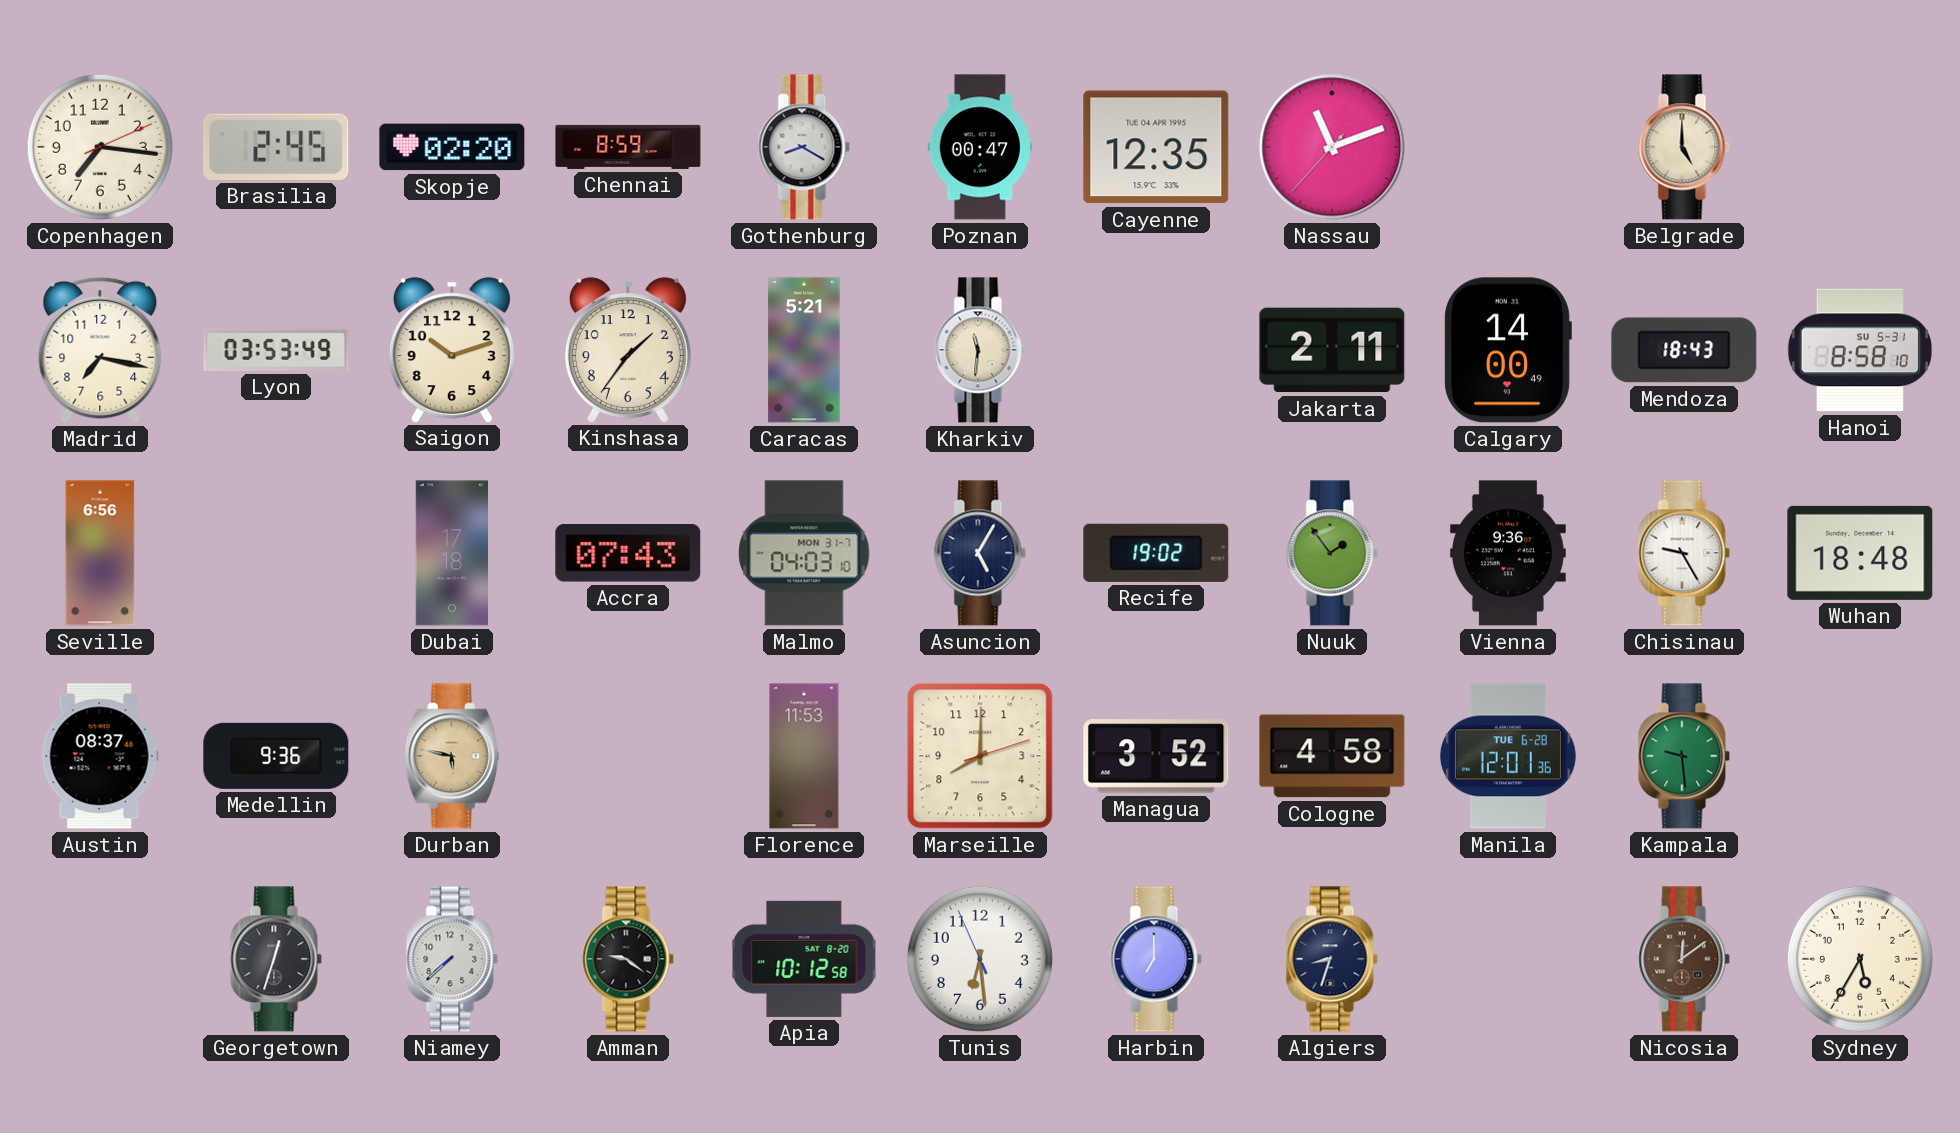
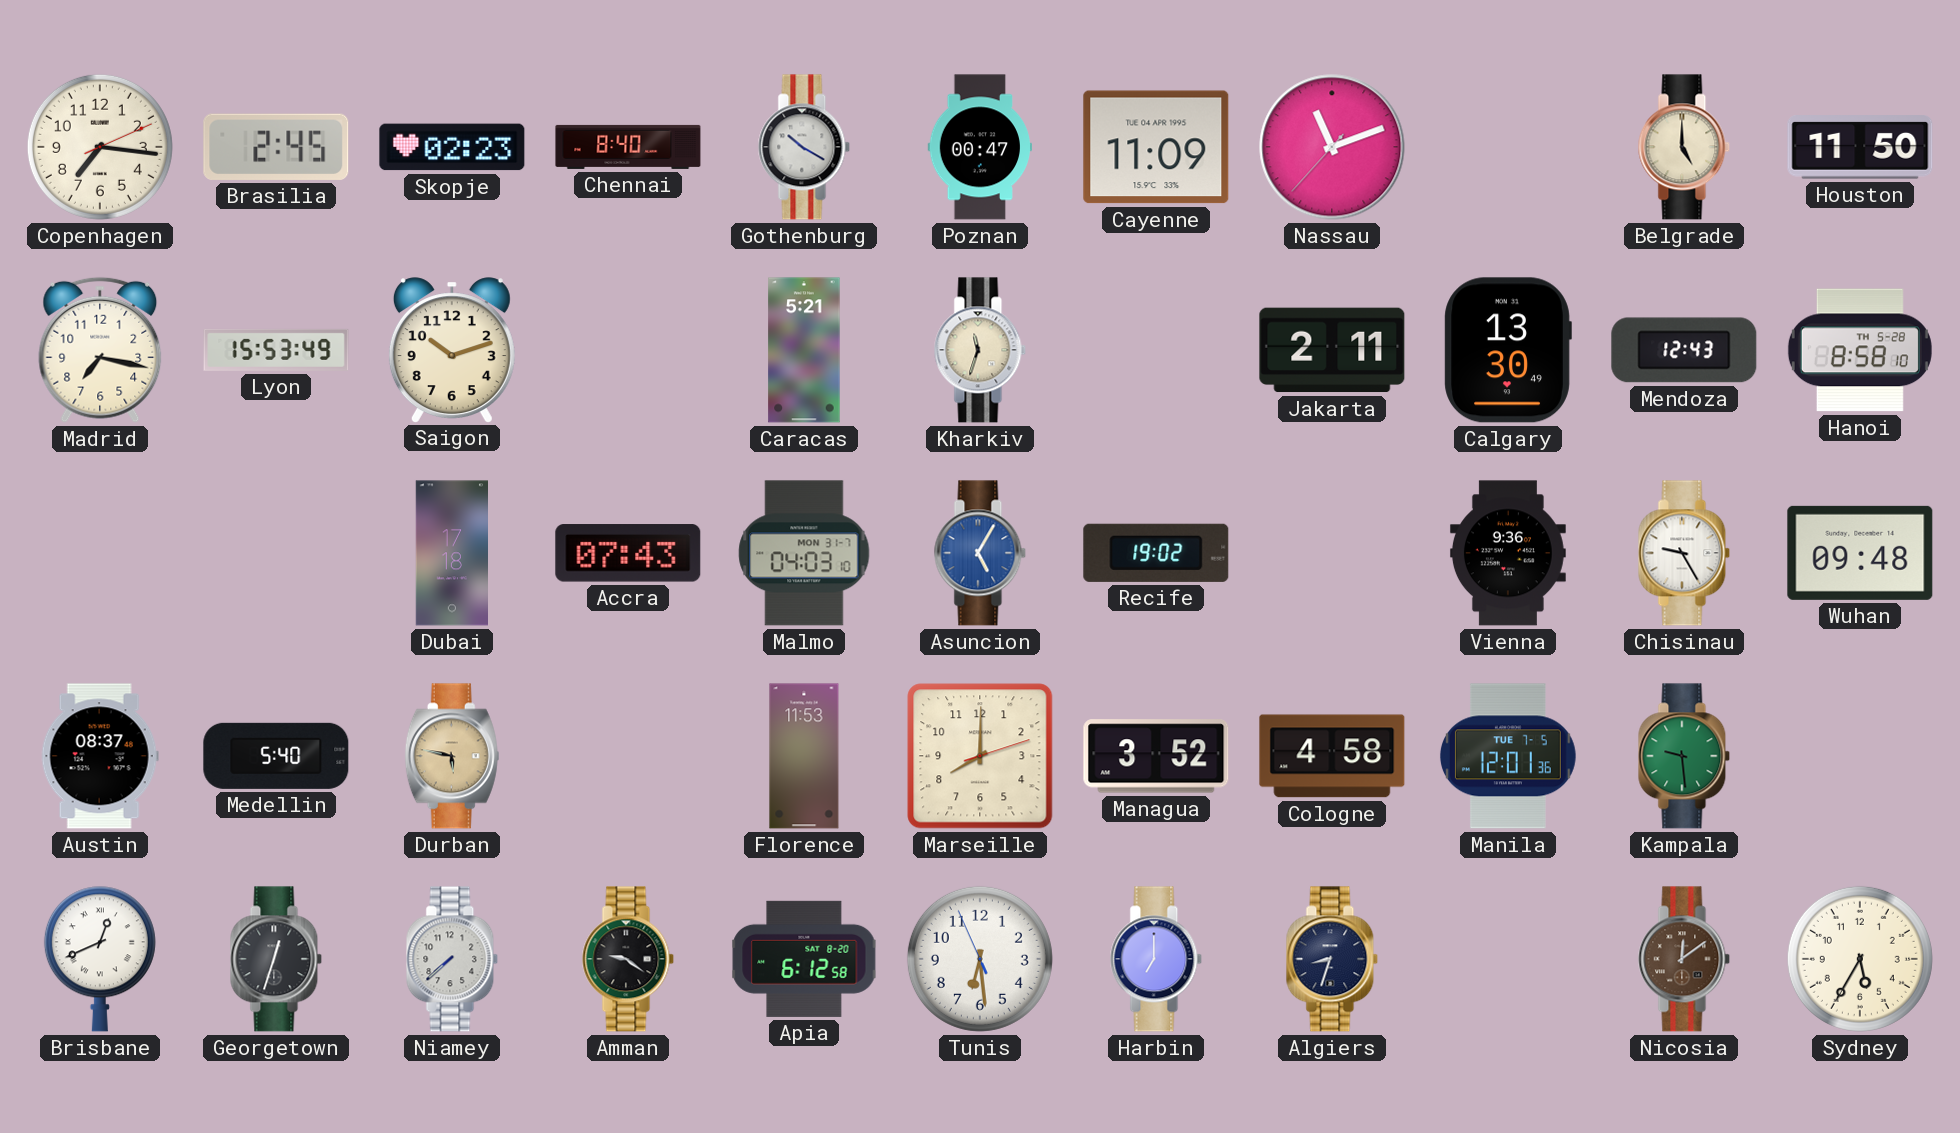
Skopje: 02:20 -> 02:23 (452, 147)
Chennai: 8:59 -> 8:40 (628, 147)
Gothenburg: 8:20 -> 10:20 (804, 147)
Cayenne: 12:35 -> 11:09 (1156, 147)
Houston: none -> 11:50 (1860, 147)
Lyon: 03:53 -> 15:53 (276, 350)
Kinshasa: 1:36 -> none (628, 350)
Kharkiv: 11:31 -> 11:33 (980, 350)
Calgary: 14:00 -> 13:30 (1508, 350)
Mendoza: 18:43 -> 12:43 (1684, 350)
Hanoi date: SU 5-31 -> TH 5-28 (1860, 350)
Seville: 6:56 -> none (100, 553)
Asuncion dial: navy -> blue (980, 553)
Nuuk: 1:54 -> none (1332, 553)
Wuhan: 18:48 -> 09:48 (1860, 553)
Medellin: 9:36 -> 5:40 (276, 756)
Manila date: TUE 6-28 -> TUE 7-5 (1508, 756)
Brisbane: none -> 12:41 (100, 959)
Apia: 10:12 -> 6:12 (804, 959)
